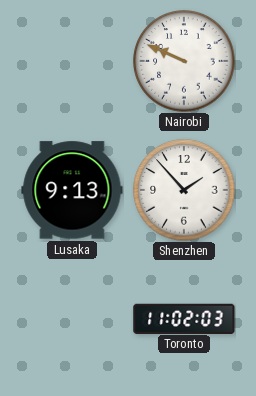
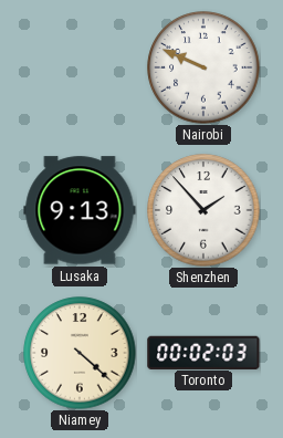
Niamey: none -> 4:22 (80, 353)
Toronto: 11:02 -> 00:02 (203, 352)
